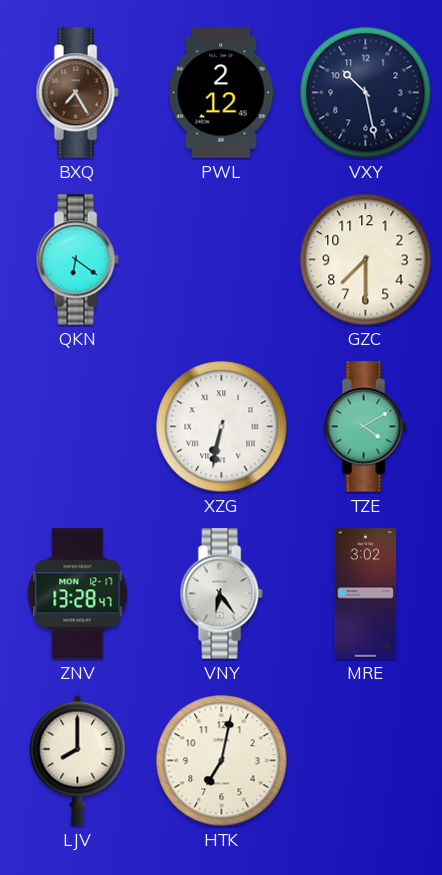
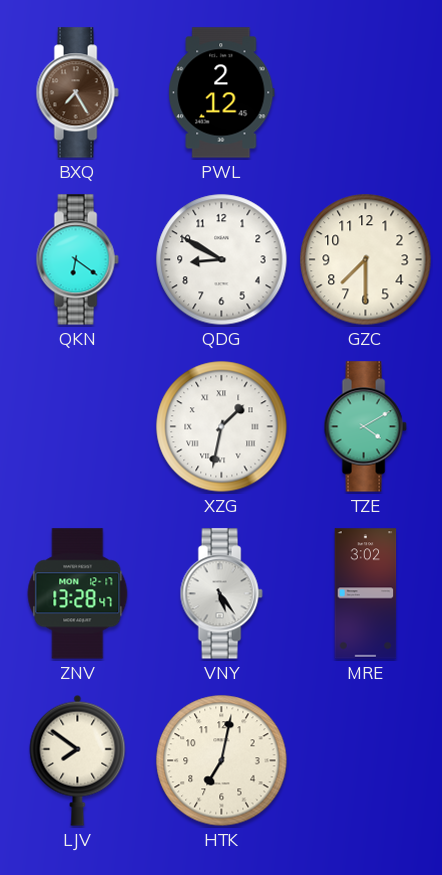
VXY: 10:28 -> none (366, 93)
QDG: none -> 8:50 (222, 260)
XZG: 6:32 -> 1:32 (222, 427)
VNY: 6:24 -> 5:24 (221, 594)
LJV: 8:00 -> 7:51 (78, 760)
